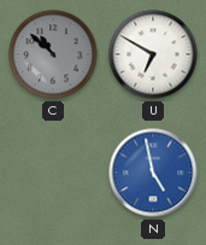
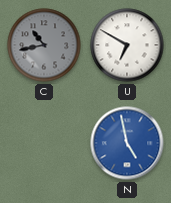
C: 10:52 -> 10:43 (44, 45)
